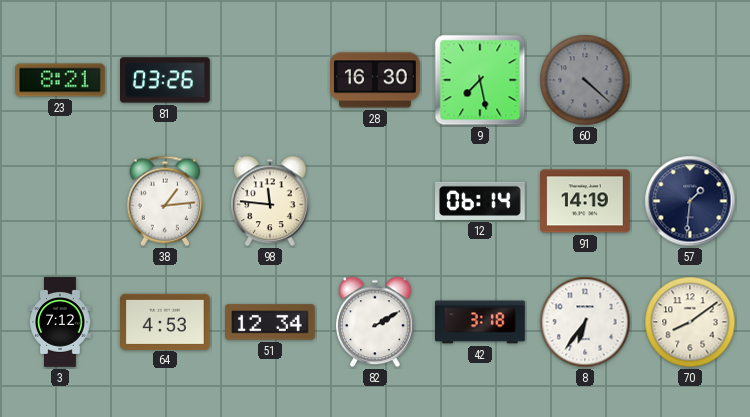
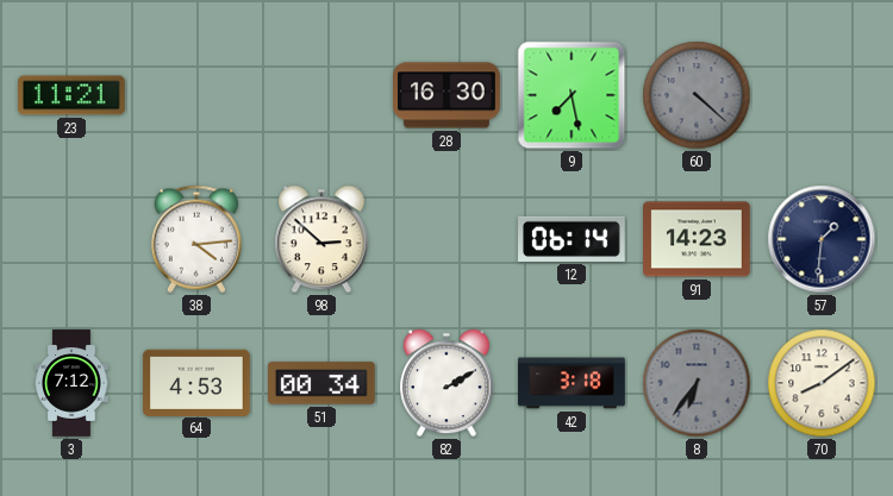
23: 8:21 -> 11:21 (73, 95)
81: 03:26 -> none (166, 80)
38: 1:14 -> 4:14 (195, 239)
98: 11:46 -> 2:52 (321, 239)
91: 14:19 -> 14:23 (698, 239)
51: 12:34 -> 00:34 (323, 383)
8 dial: white -> grey (697, 383)
